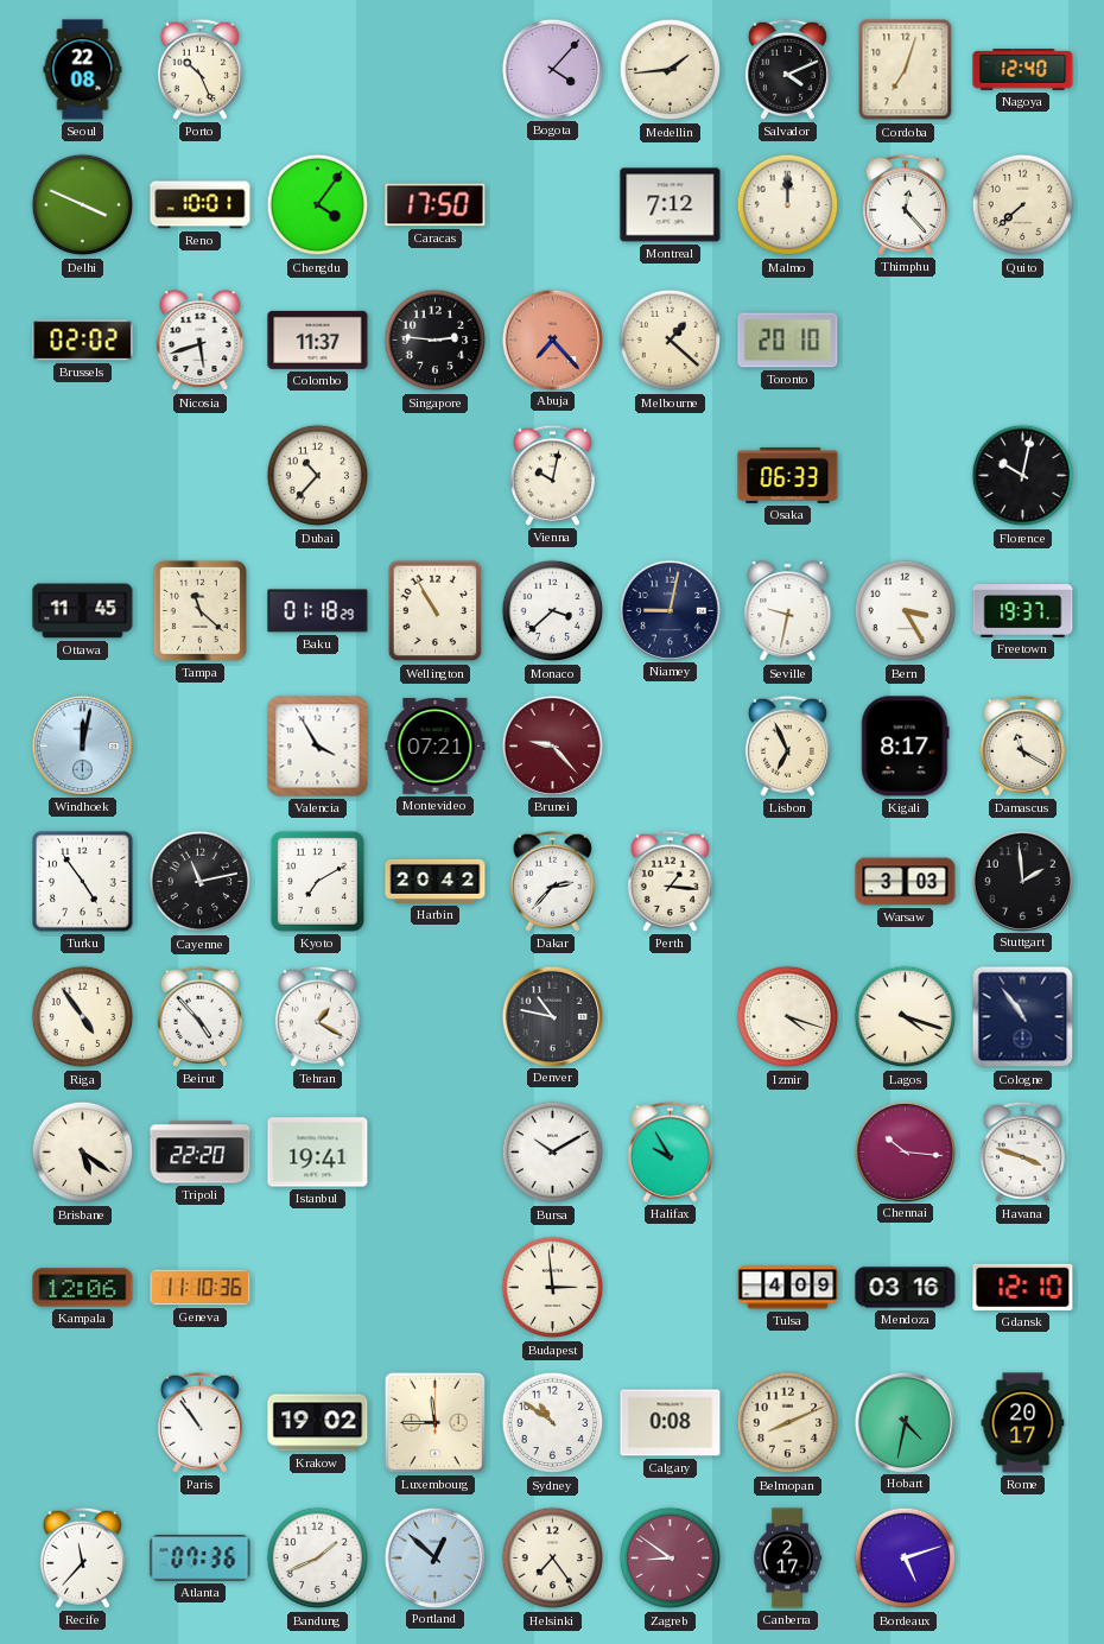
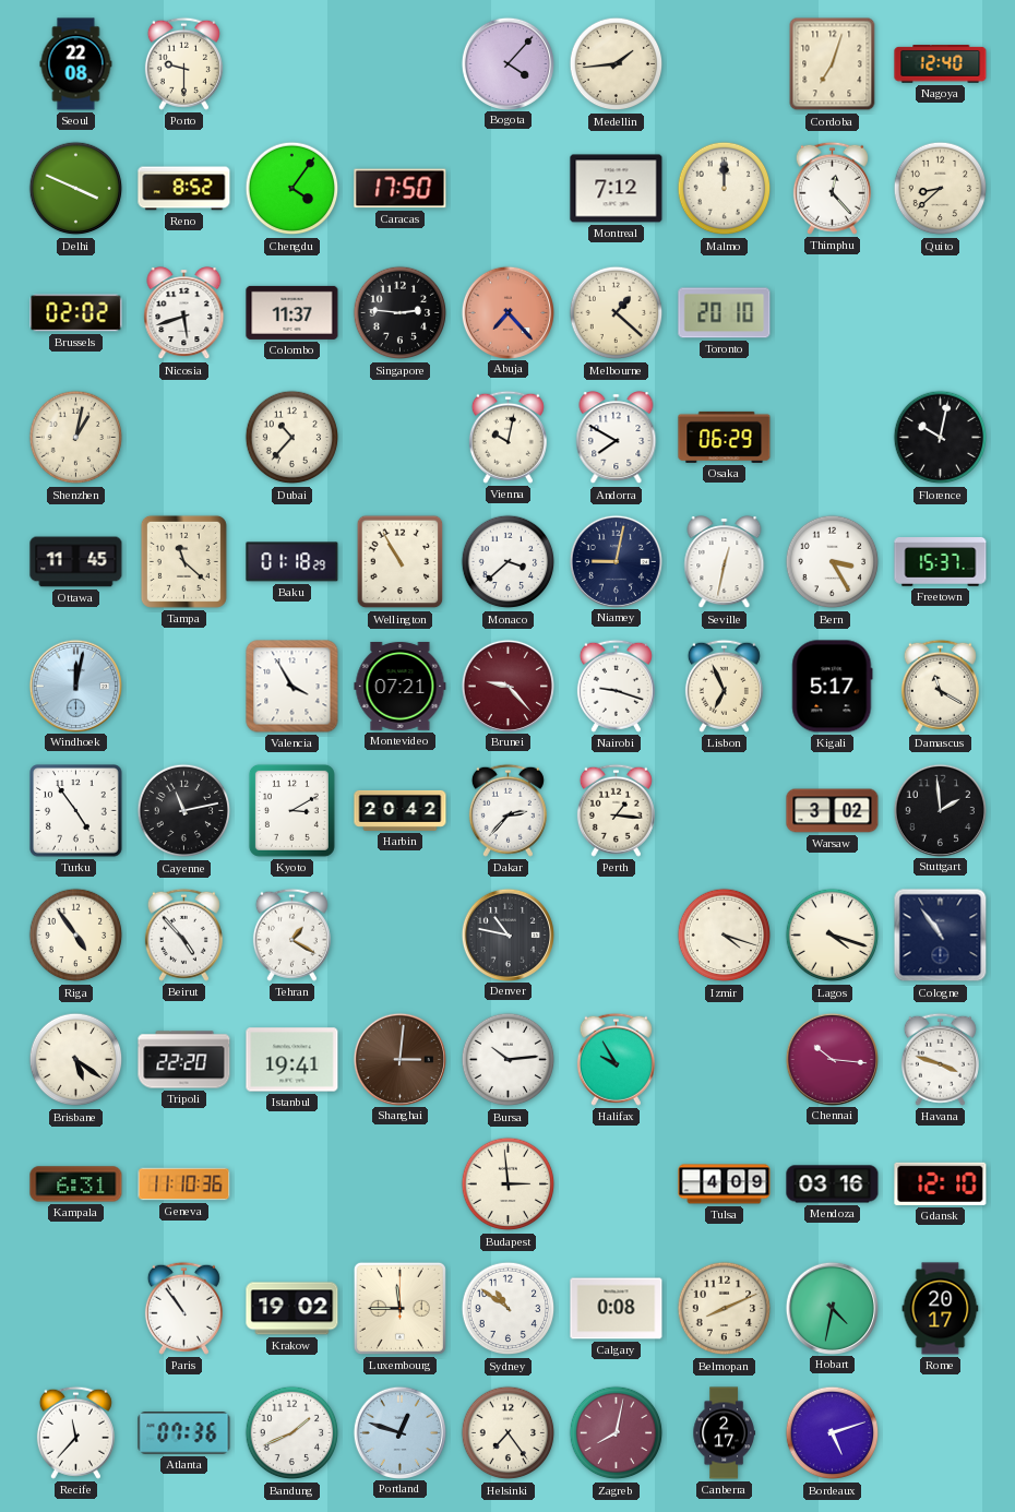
Porto: 10:26 -> 9:30 (183, 63)
Salvador: 4:11 -> none (787, 69)
Reno: 10:01 -> 8:52 (184, 189)
Quito: 7:38 -> 8:38 (941, 189)
Shenzhen: none -> 1:02 (76, 438)
Andorra: none -> 7:50 (617, 438)
Osaka: 06:33 -> 06:29 (725, 437)
Seville: 9:32 -> 12:32 (725, 562)
Freetown: 19:37 -> 15:37 (941, 562)
Nairobi: none -> 9:18 (616, 686)
Kigali: 8:17 -> 5:17 (833, 687)
Kyoto: 7:10 -> 3:10 (291, 810)
Warsaw: 3:03 -> 3:02 (833, 811)
Shanghai: none -> 3:01 (399, 1059)
Bursa: 10:10 -> 10:14 (509, 1060)
Kampala: 12:06 -> 6:31 (76, 1184)
Portland: 12:52 -> 12:48 (399, 1432)
Zagreb: 8:51 -> 8:02 (617, 1433)
